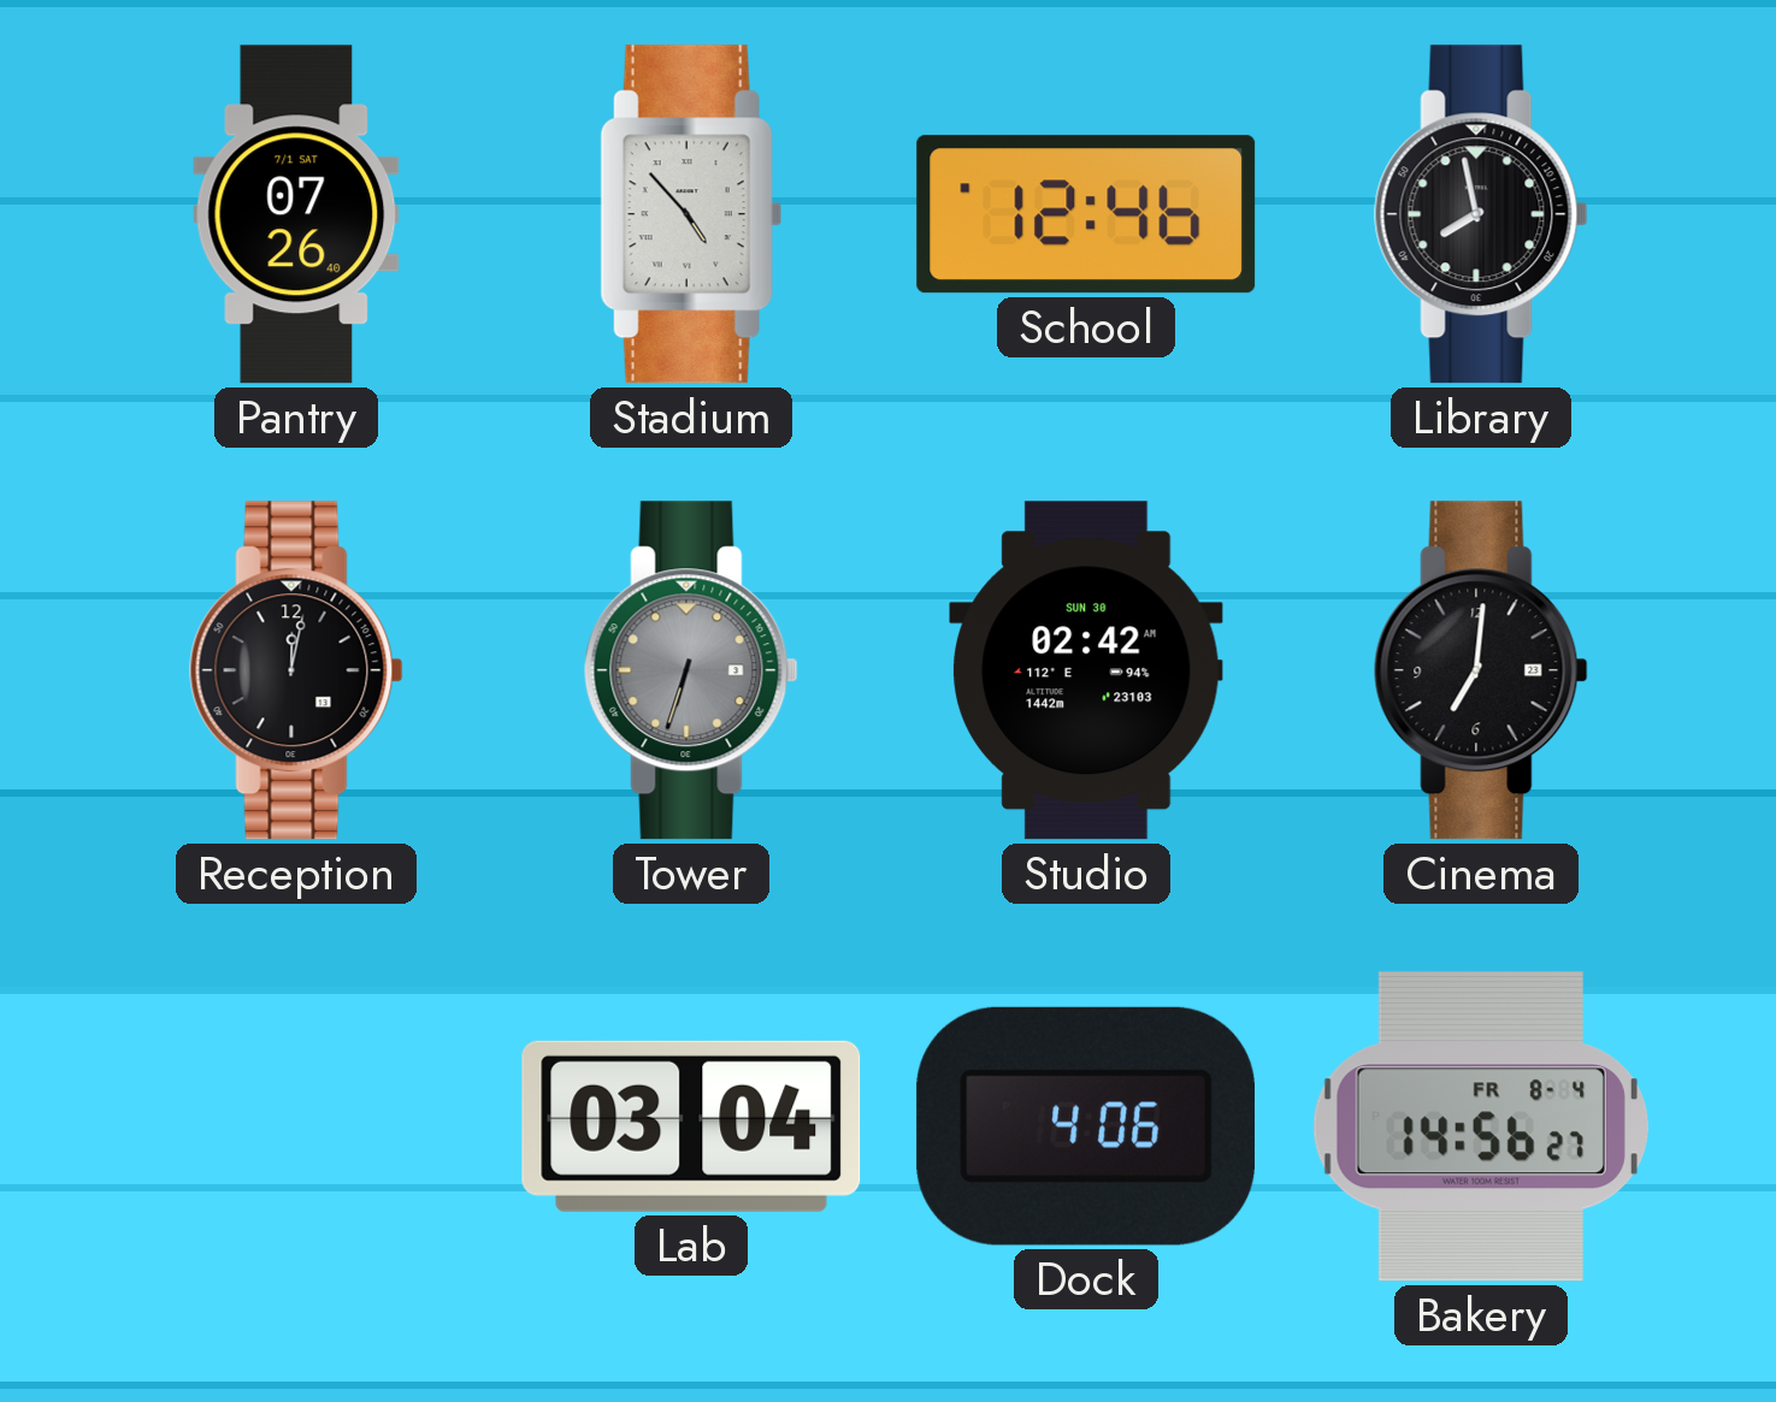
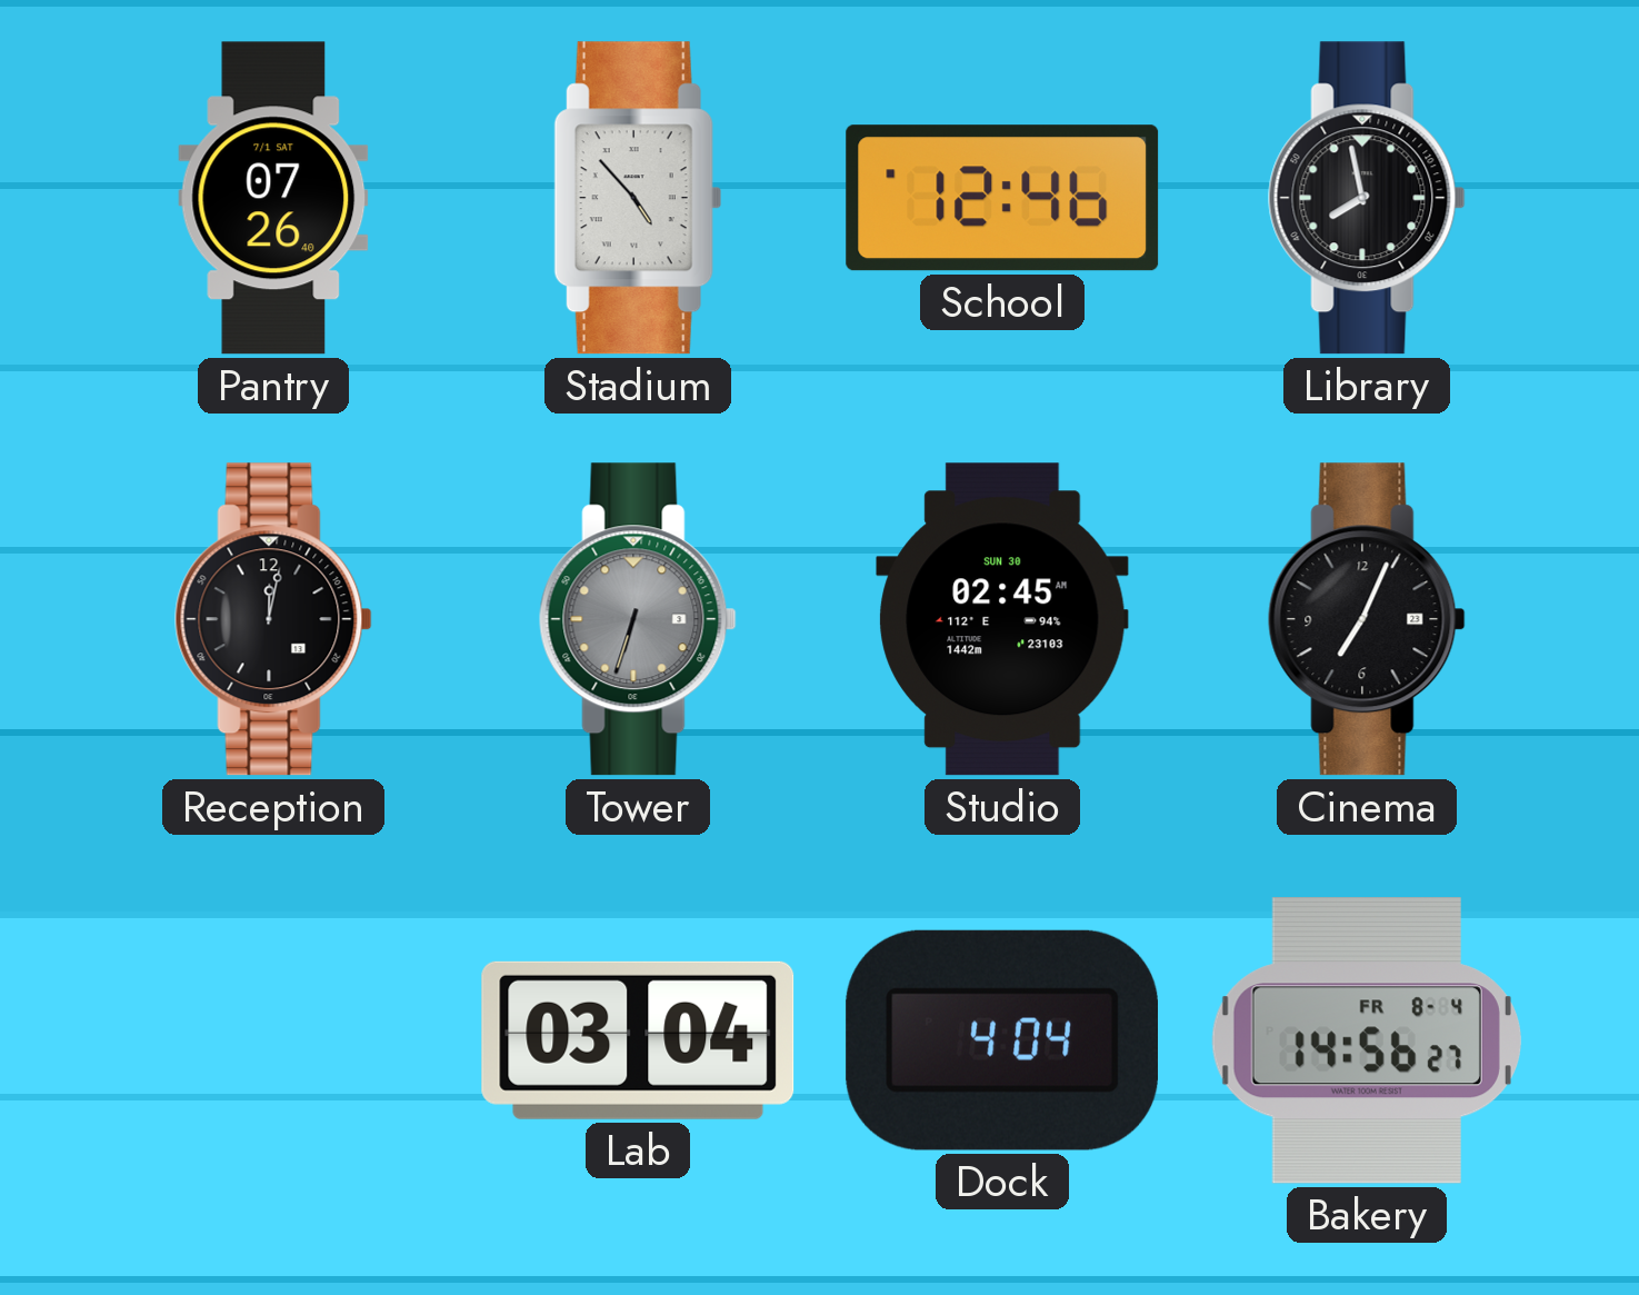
Studio: 02:42 -> 02:45 (1002, 619)
Cinema: 7:01 -> 7:04 (1367, 619)
Dock: 4:06 -> 4:04 (1001, 1040)
